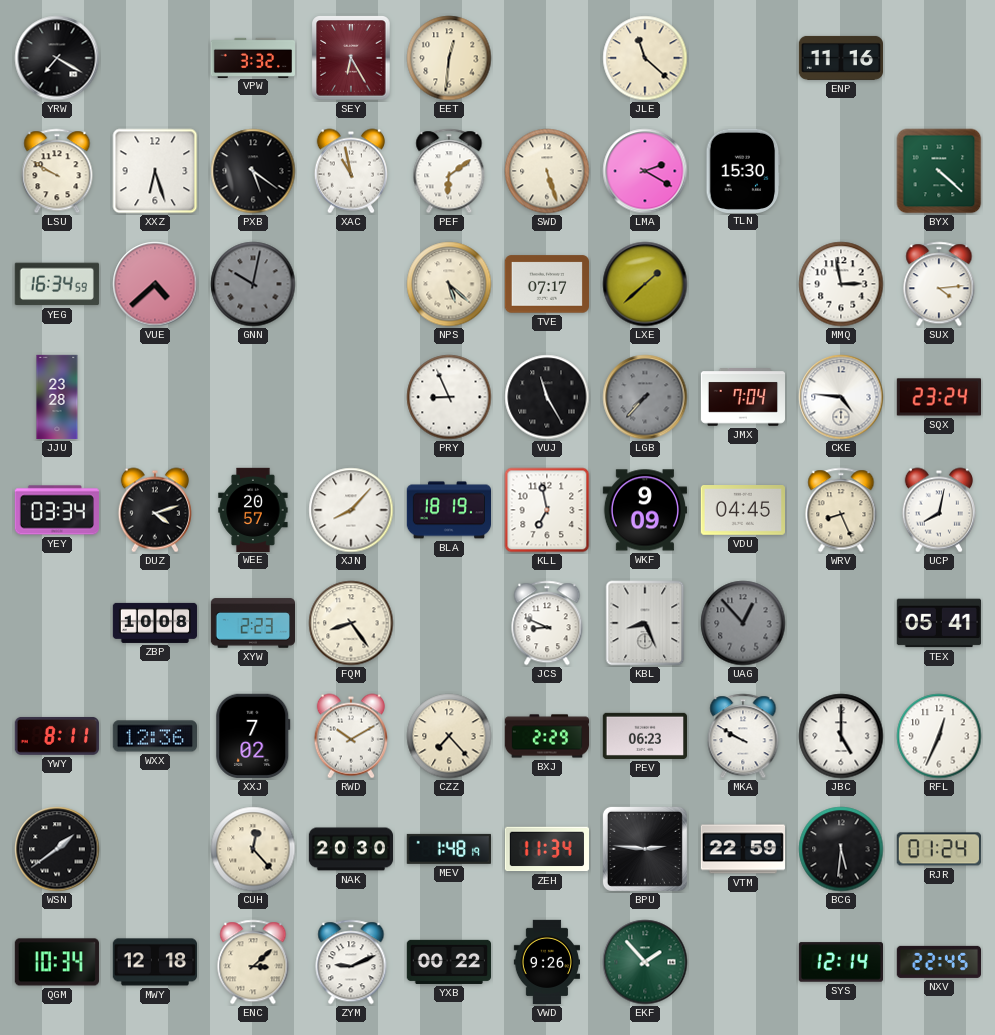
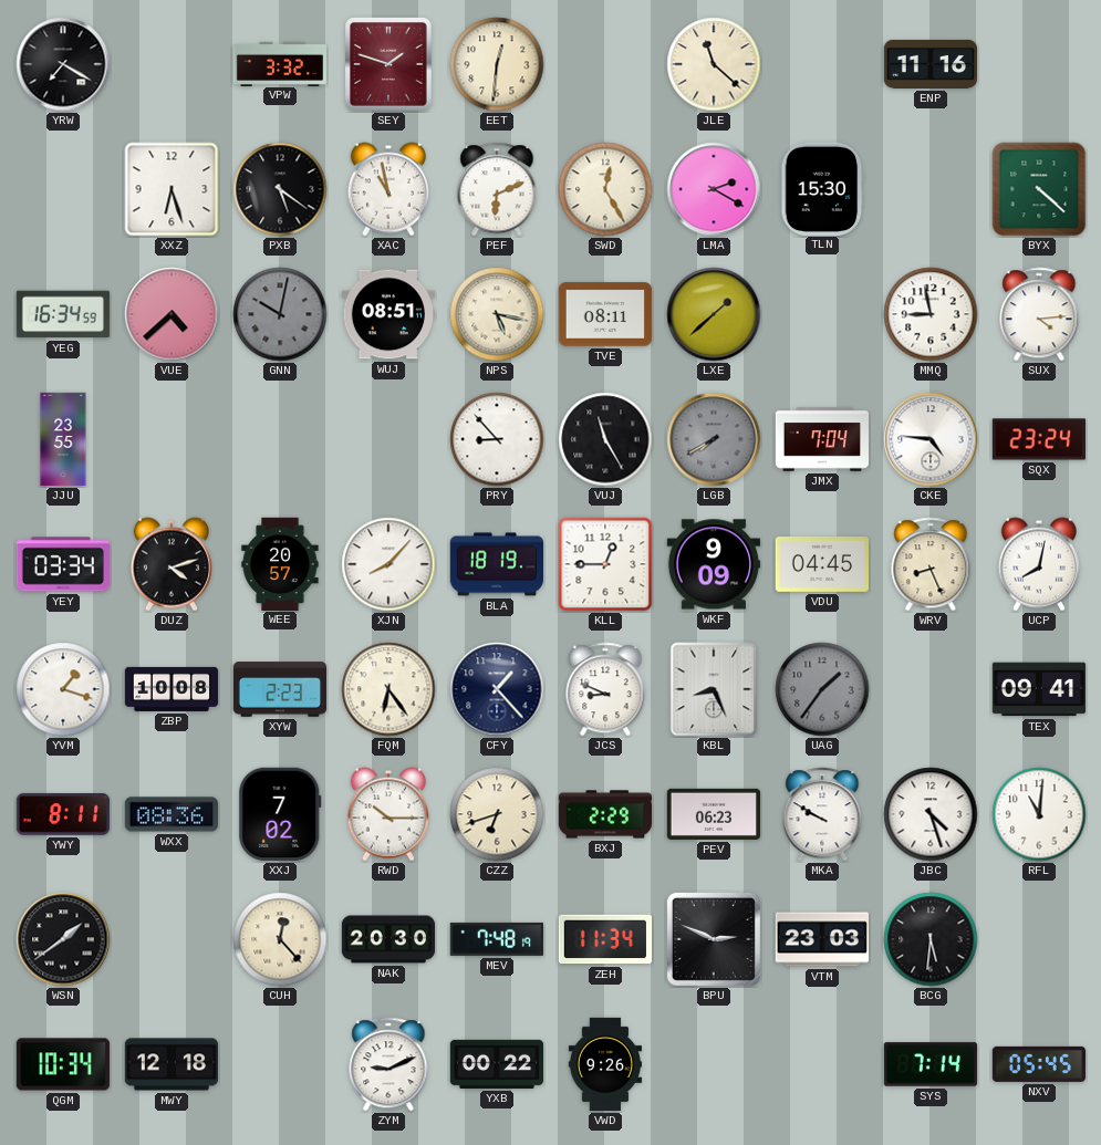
SEY: 6:25 -> 1:48 (388, 64)
LSU: 9:50 -> none (57, 171)
PEF: 6:09 -> 6:11 (497, 189)
SWD: 5:27 -> 12:25 (605, 189)
WUJ: none -> 08:51 (387, 314)
NPS: 5:22 -> 5:17 (497, 314)
TVE: 07:17 -> 08:11 (604, 314)
MMQ: 2:58 -> 8:58 (931, 314)
JJU: 23:28 -> 23:55 (63, 439)
PRY: 8:56 -> 8:53 (497, 439)
LGB: 7:37 -> 7:40 (714, 439)
KLL: 6:58 -> 12:45 (605, 564)
YVM: none -> 1:18 (63, 689)
FQM: 8:24 -> 6:24 (388, 689)
CFY: none -> 1:23 (497, 689)
UAG: 12:53 -> 1:36 (822, 689)
TEX: 05:41 -> 09:41 (1038, 689)
WXX: 12:36 -> 08:36 (170, 814)
RWD: 10:10 -> 10:15 (388, 814)
CZZ: 7:23 -> 6:42 (497, 814)
JBC: 5:00 -> 4:27 (931, 814)
RFL: 12:34 -> 11:01 (1039, 814)
MEV: 1:48 -> 7:48 (497, 939)
BPU: 2:46 -> 2:49 (714, 939)
VTM: 22:59 -> 23:03 (821, 939)
RJR: 01:24 -> none (939, 849)
ENC: 3:08 -> none (253, 962)
EKF: 1:53 -> none (645, 962)
SYS: 12:14 -> 7:14 (929, 1064)
NXV: 22:45 -> 05:45 (1038, 1064)
